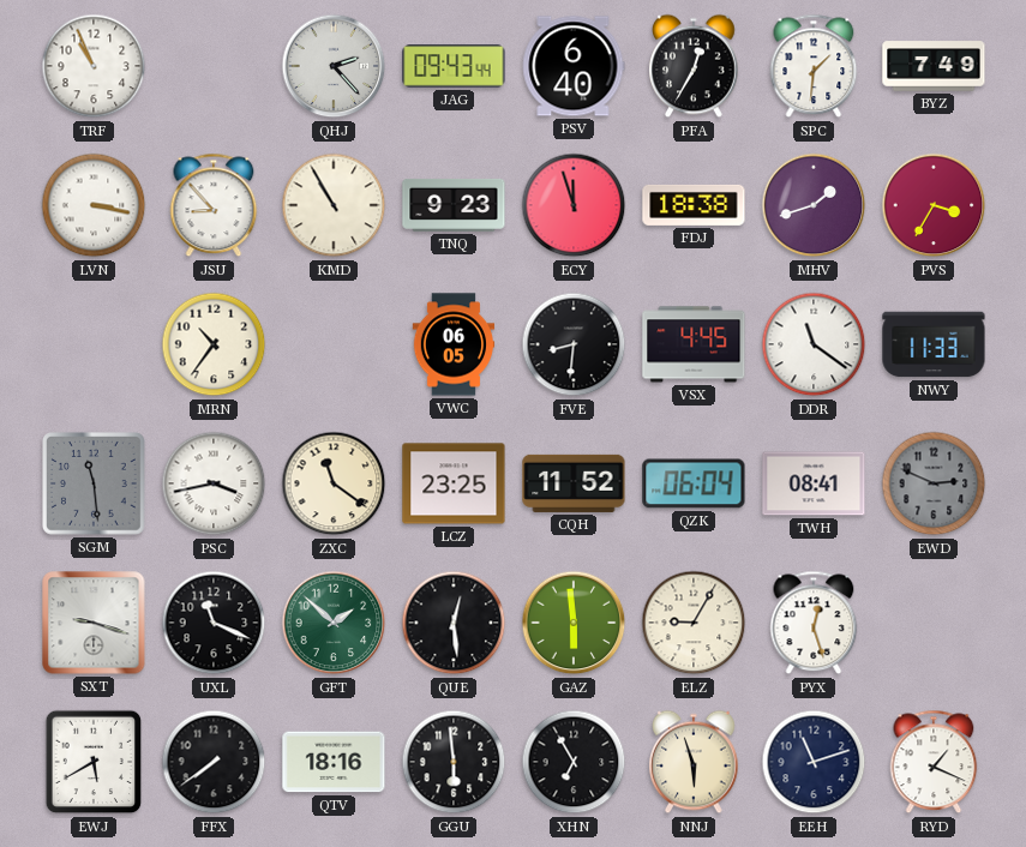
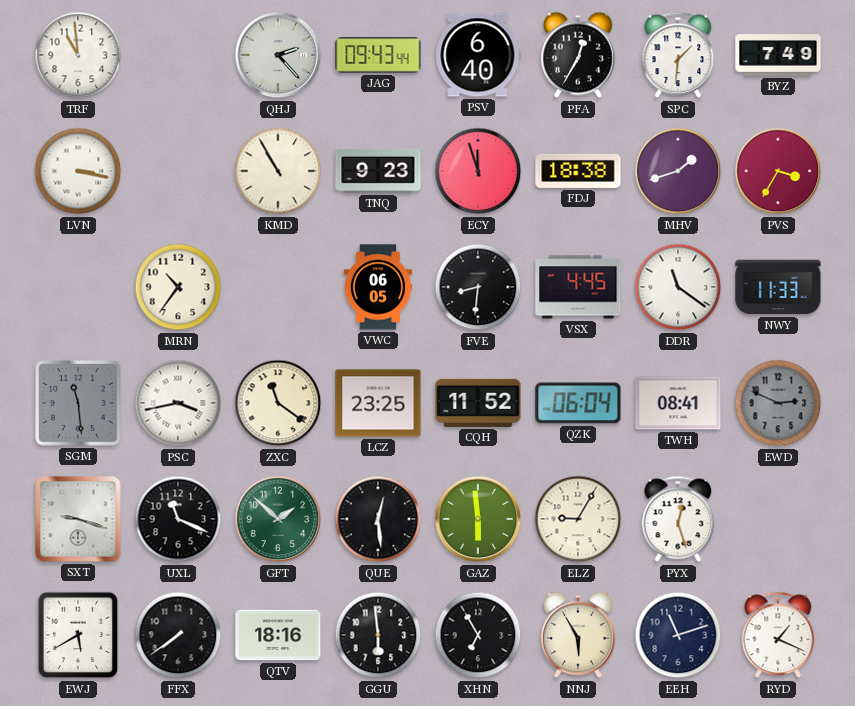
TRF: 10:56 -> 10:59 (78, 55)
JSU: 8:53 -> none (214, 205)
NNJ: 5:57 -> 5:55 (578, 635)
